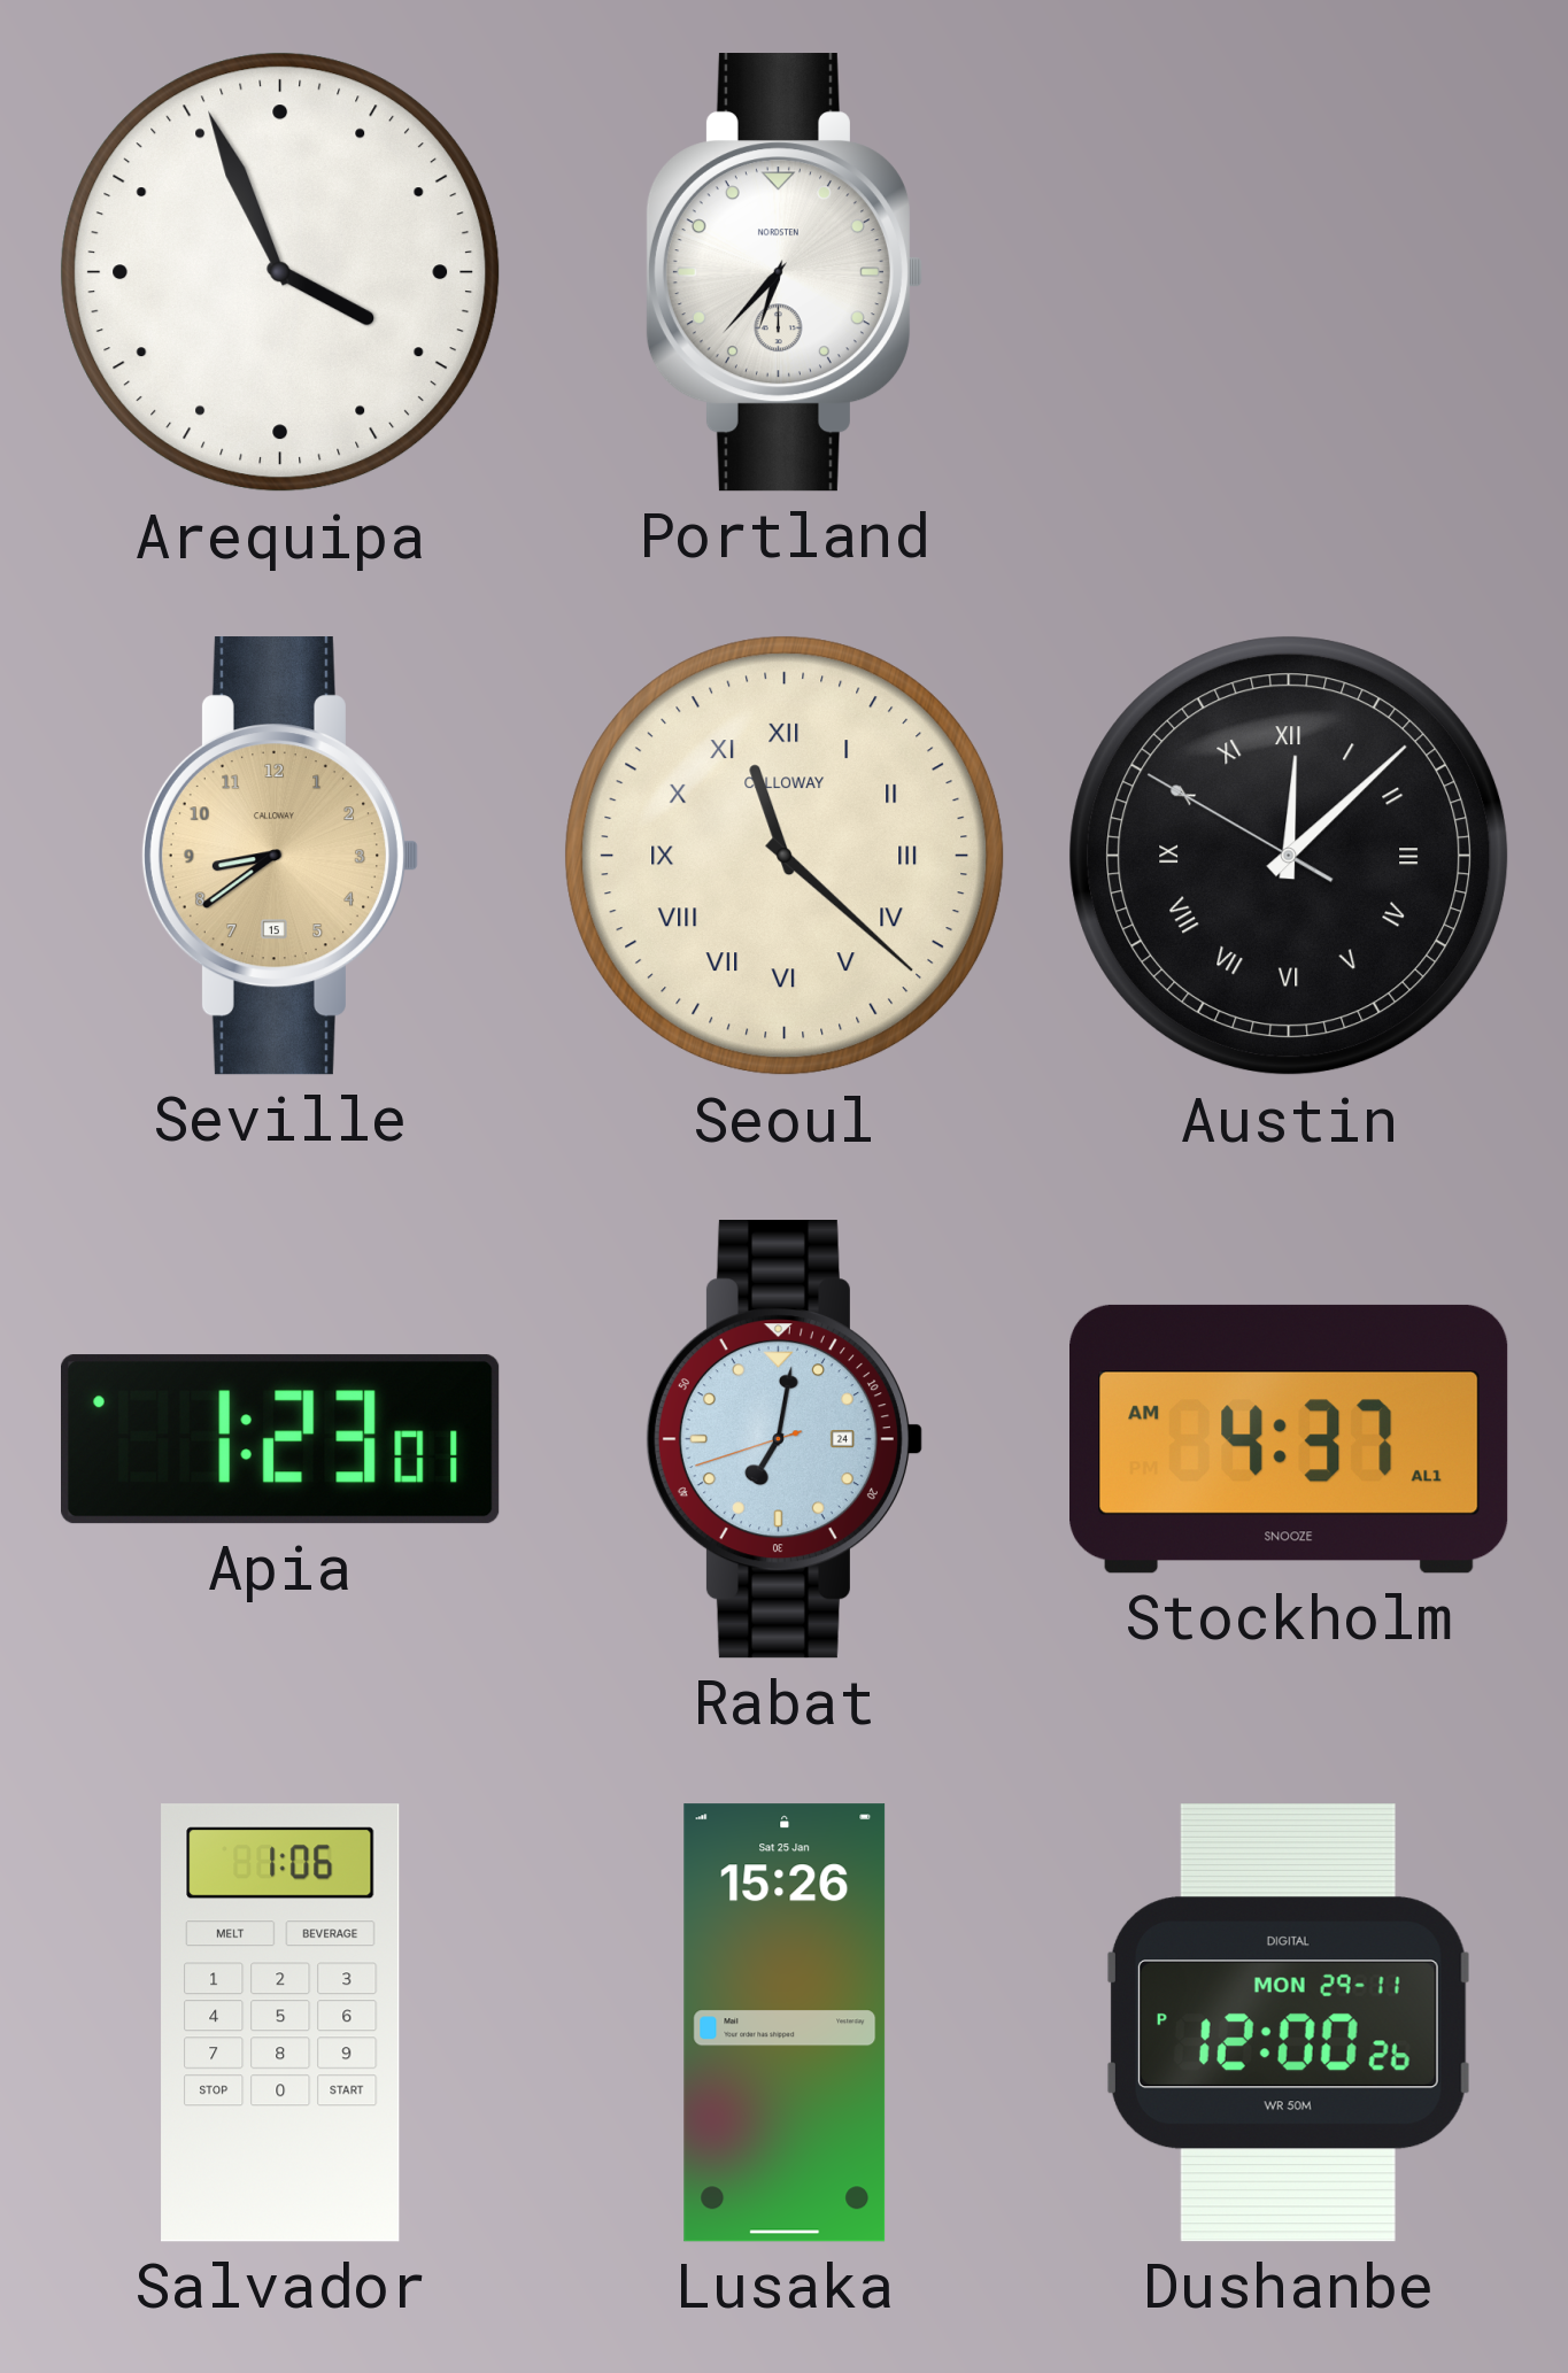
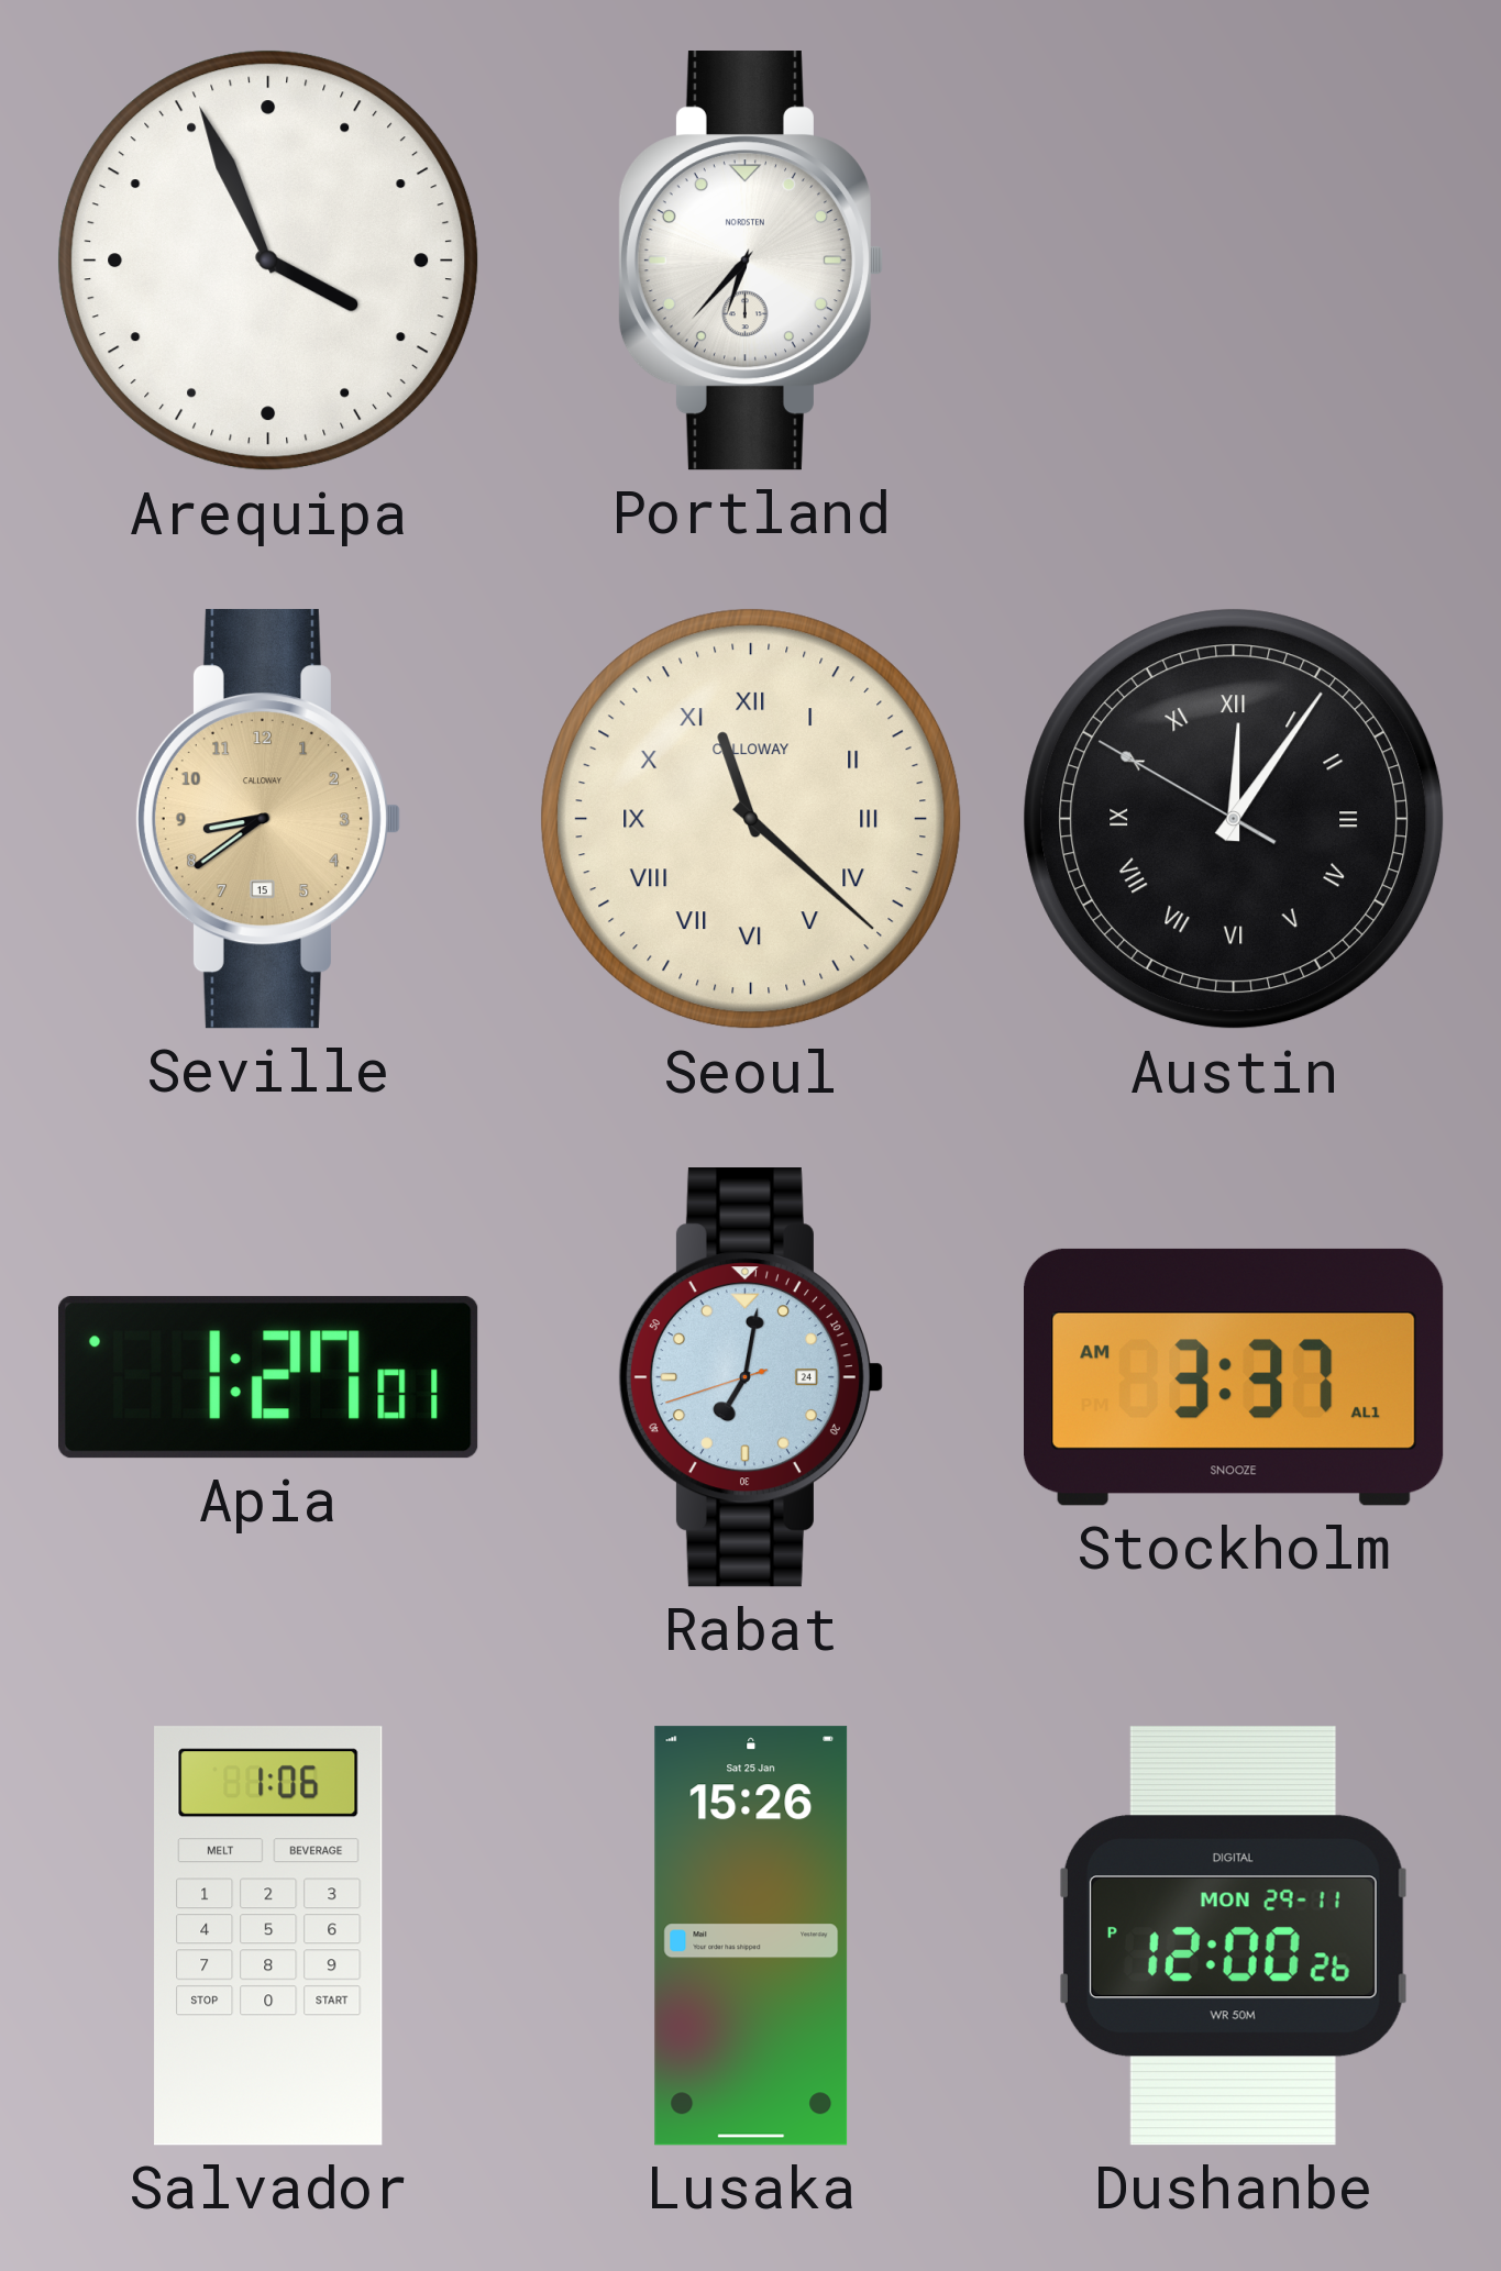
Austin: 12:07 -> 12:05 (1234, 819)
Apia: 1:23 -> 1:27 (269, 1377)
Stockholm: 4:37 -> 3:37 (1235, 1377)
